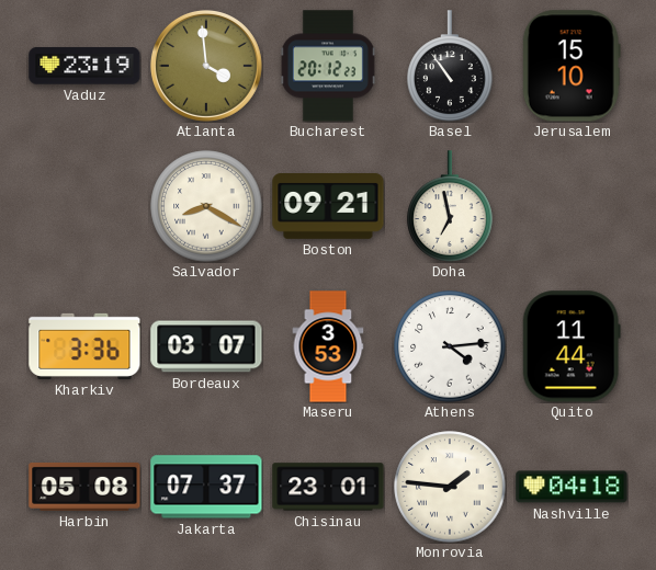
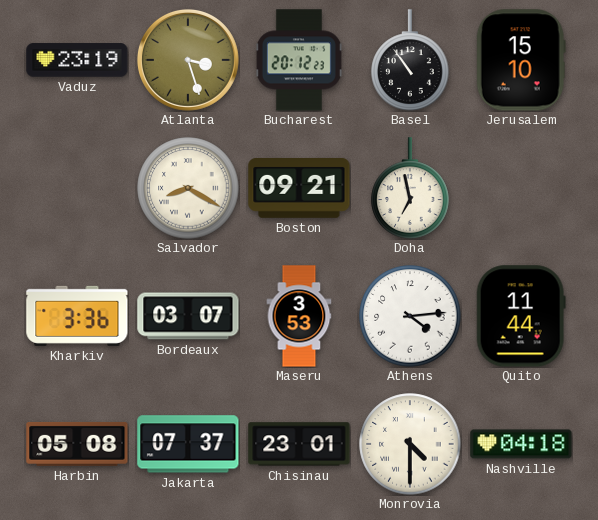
Atlanta: 3:59 -> 3:27 (188, 60)
Monrovia: 1:46 -> 4:30 (410, 444)
